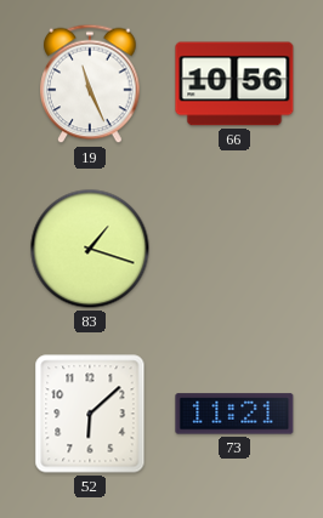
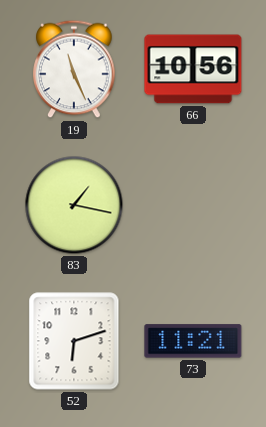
83: 1:18 -> 1:17 (74, 205)
52: 6:08 -> 6:12 (74, 341)
